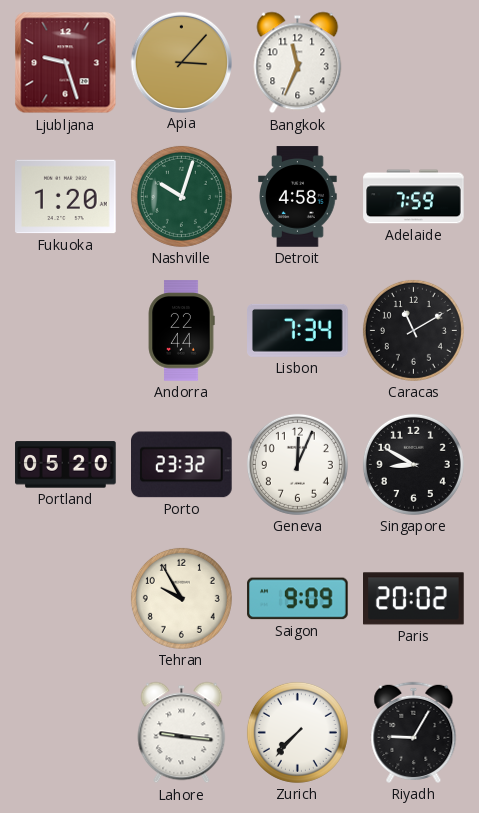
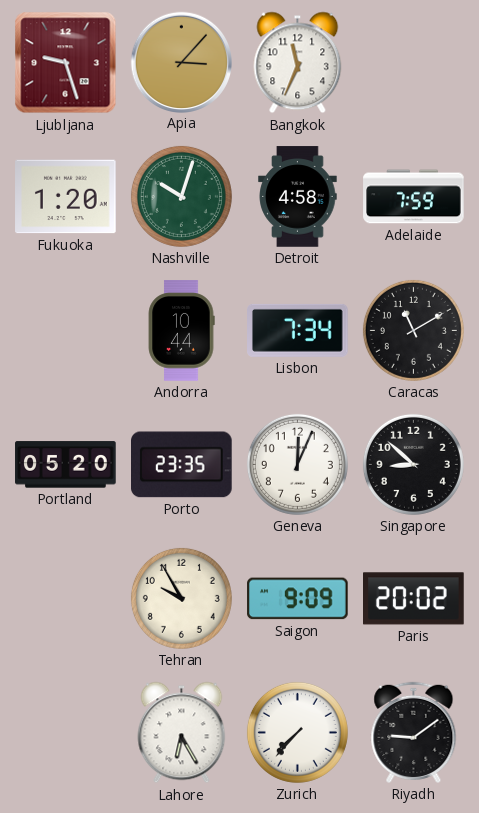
Andorra: 22:44 -> 10:44 (181, 331)
Porto: 23:32 -> 23:35 (182, 465)
Singapore: 8:50 -> 8:52 (413, 464)
Lahore: 9:16 -> 6:25 (182, 733)
Riyadh: 9:05 -> 9:09 (414, 732)
